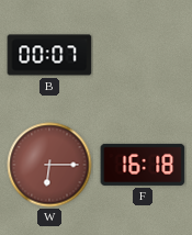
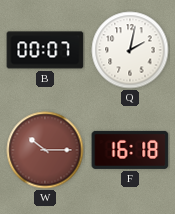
Q: none -> 2:02 (130, 50)
W: 6:15 -> 10:15 (45, 150)
